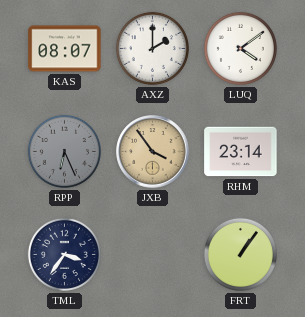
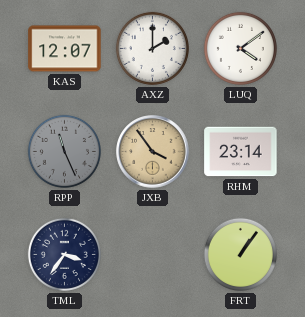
KAS: 08:07 -> 12:07 (65, 49)
RPP: 6:26 -> 11:26 (64, 151)
